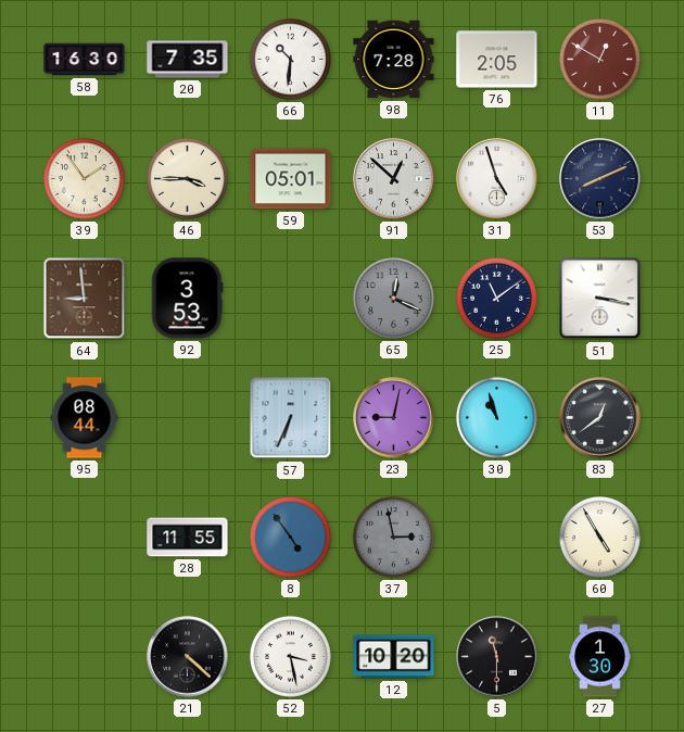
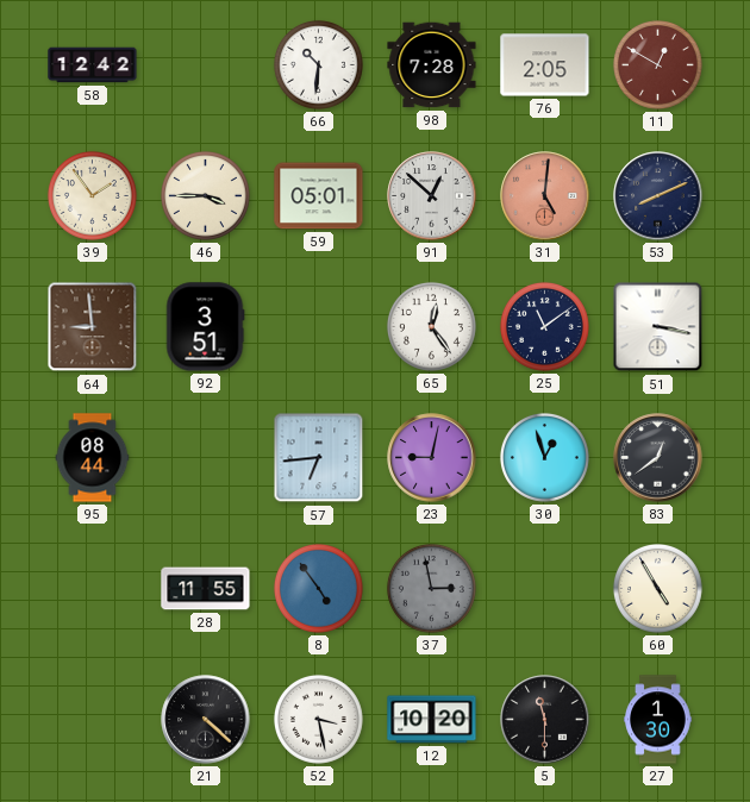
58: 16:30 -> 12:42 (93, 65)
20: 7:35 -> none (188, 60)
31: 4:57 -> 5:01 (545, 196)
31 dial: white -> salmon (545, 196)
92: 3:53 -> 3:51 (205, 327)
65: 12:19 -> 12:24 (431, 326)
65 dial: grey -> white (431, 326)
57: 6:34 -> 6:44 (319, 458)
30: 10:57 -> 12:57 (544, 457)
